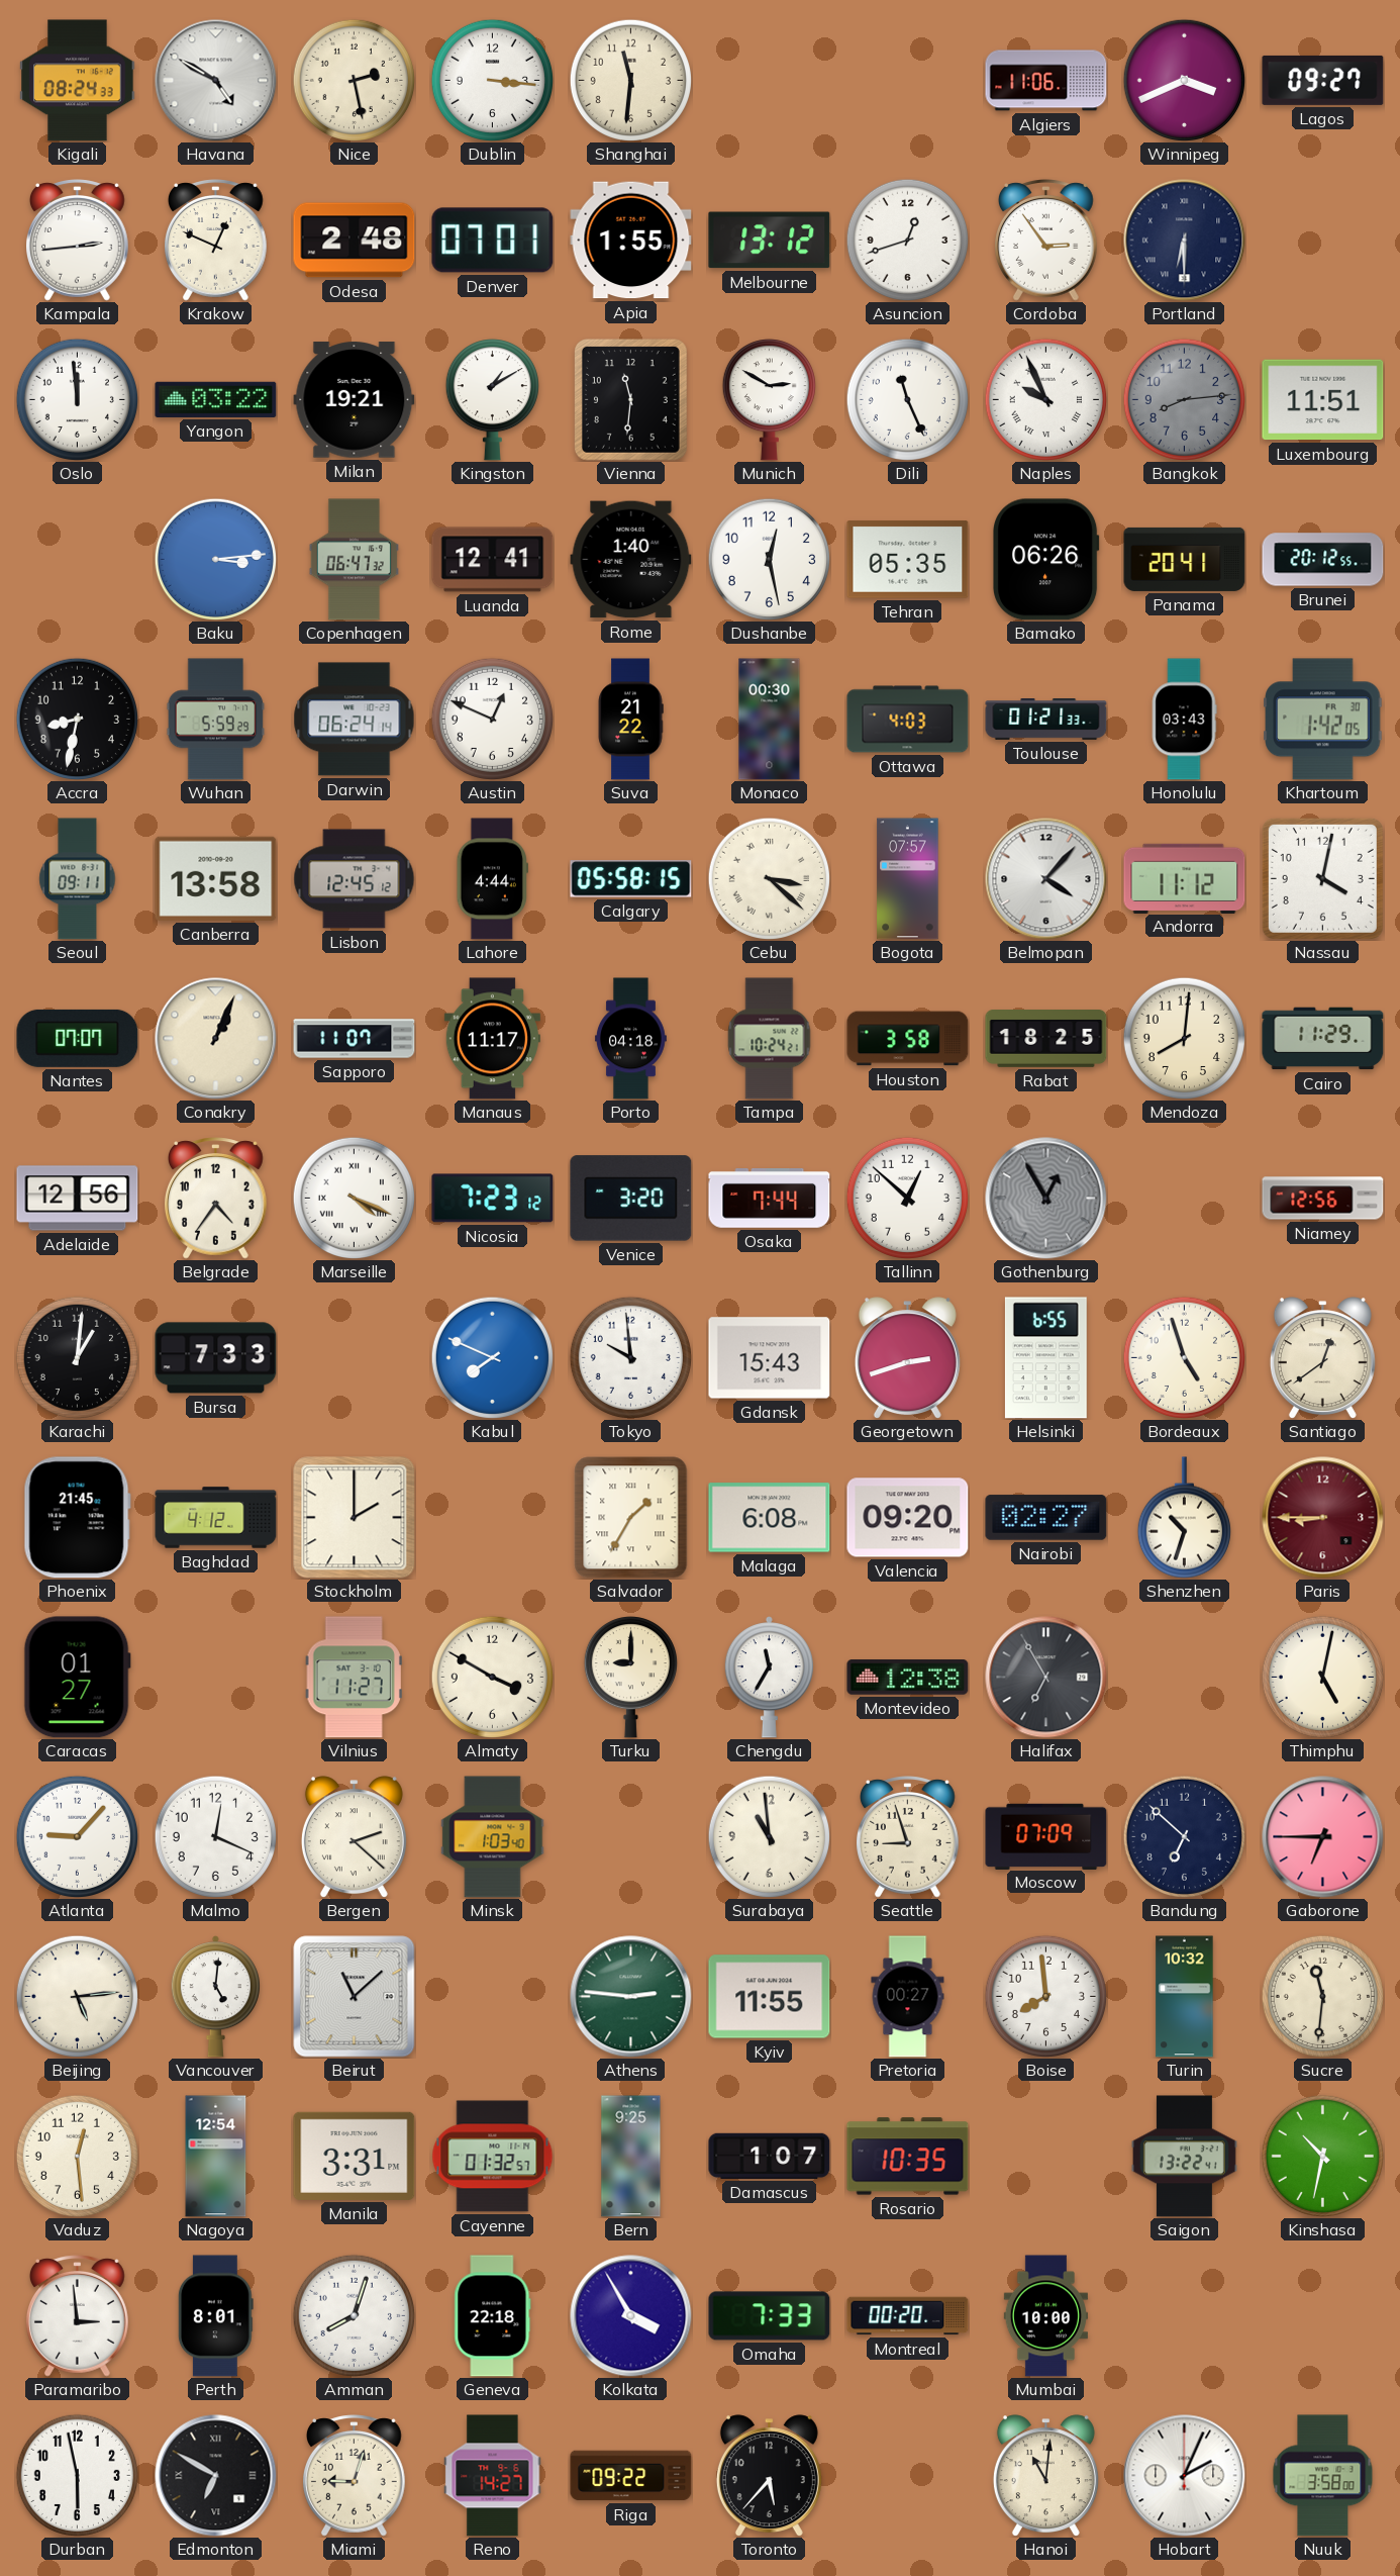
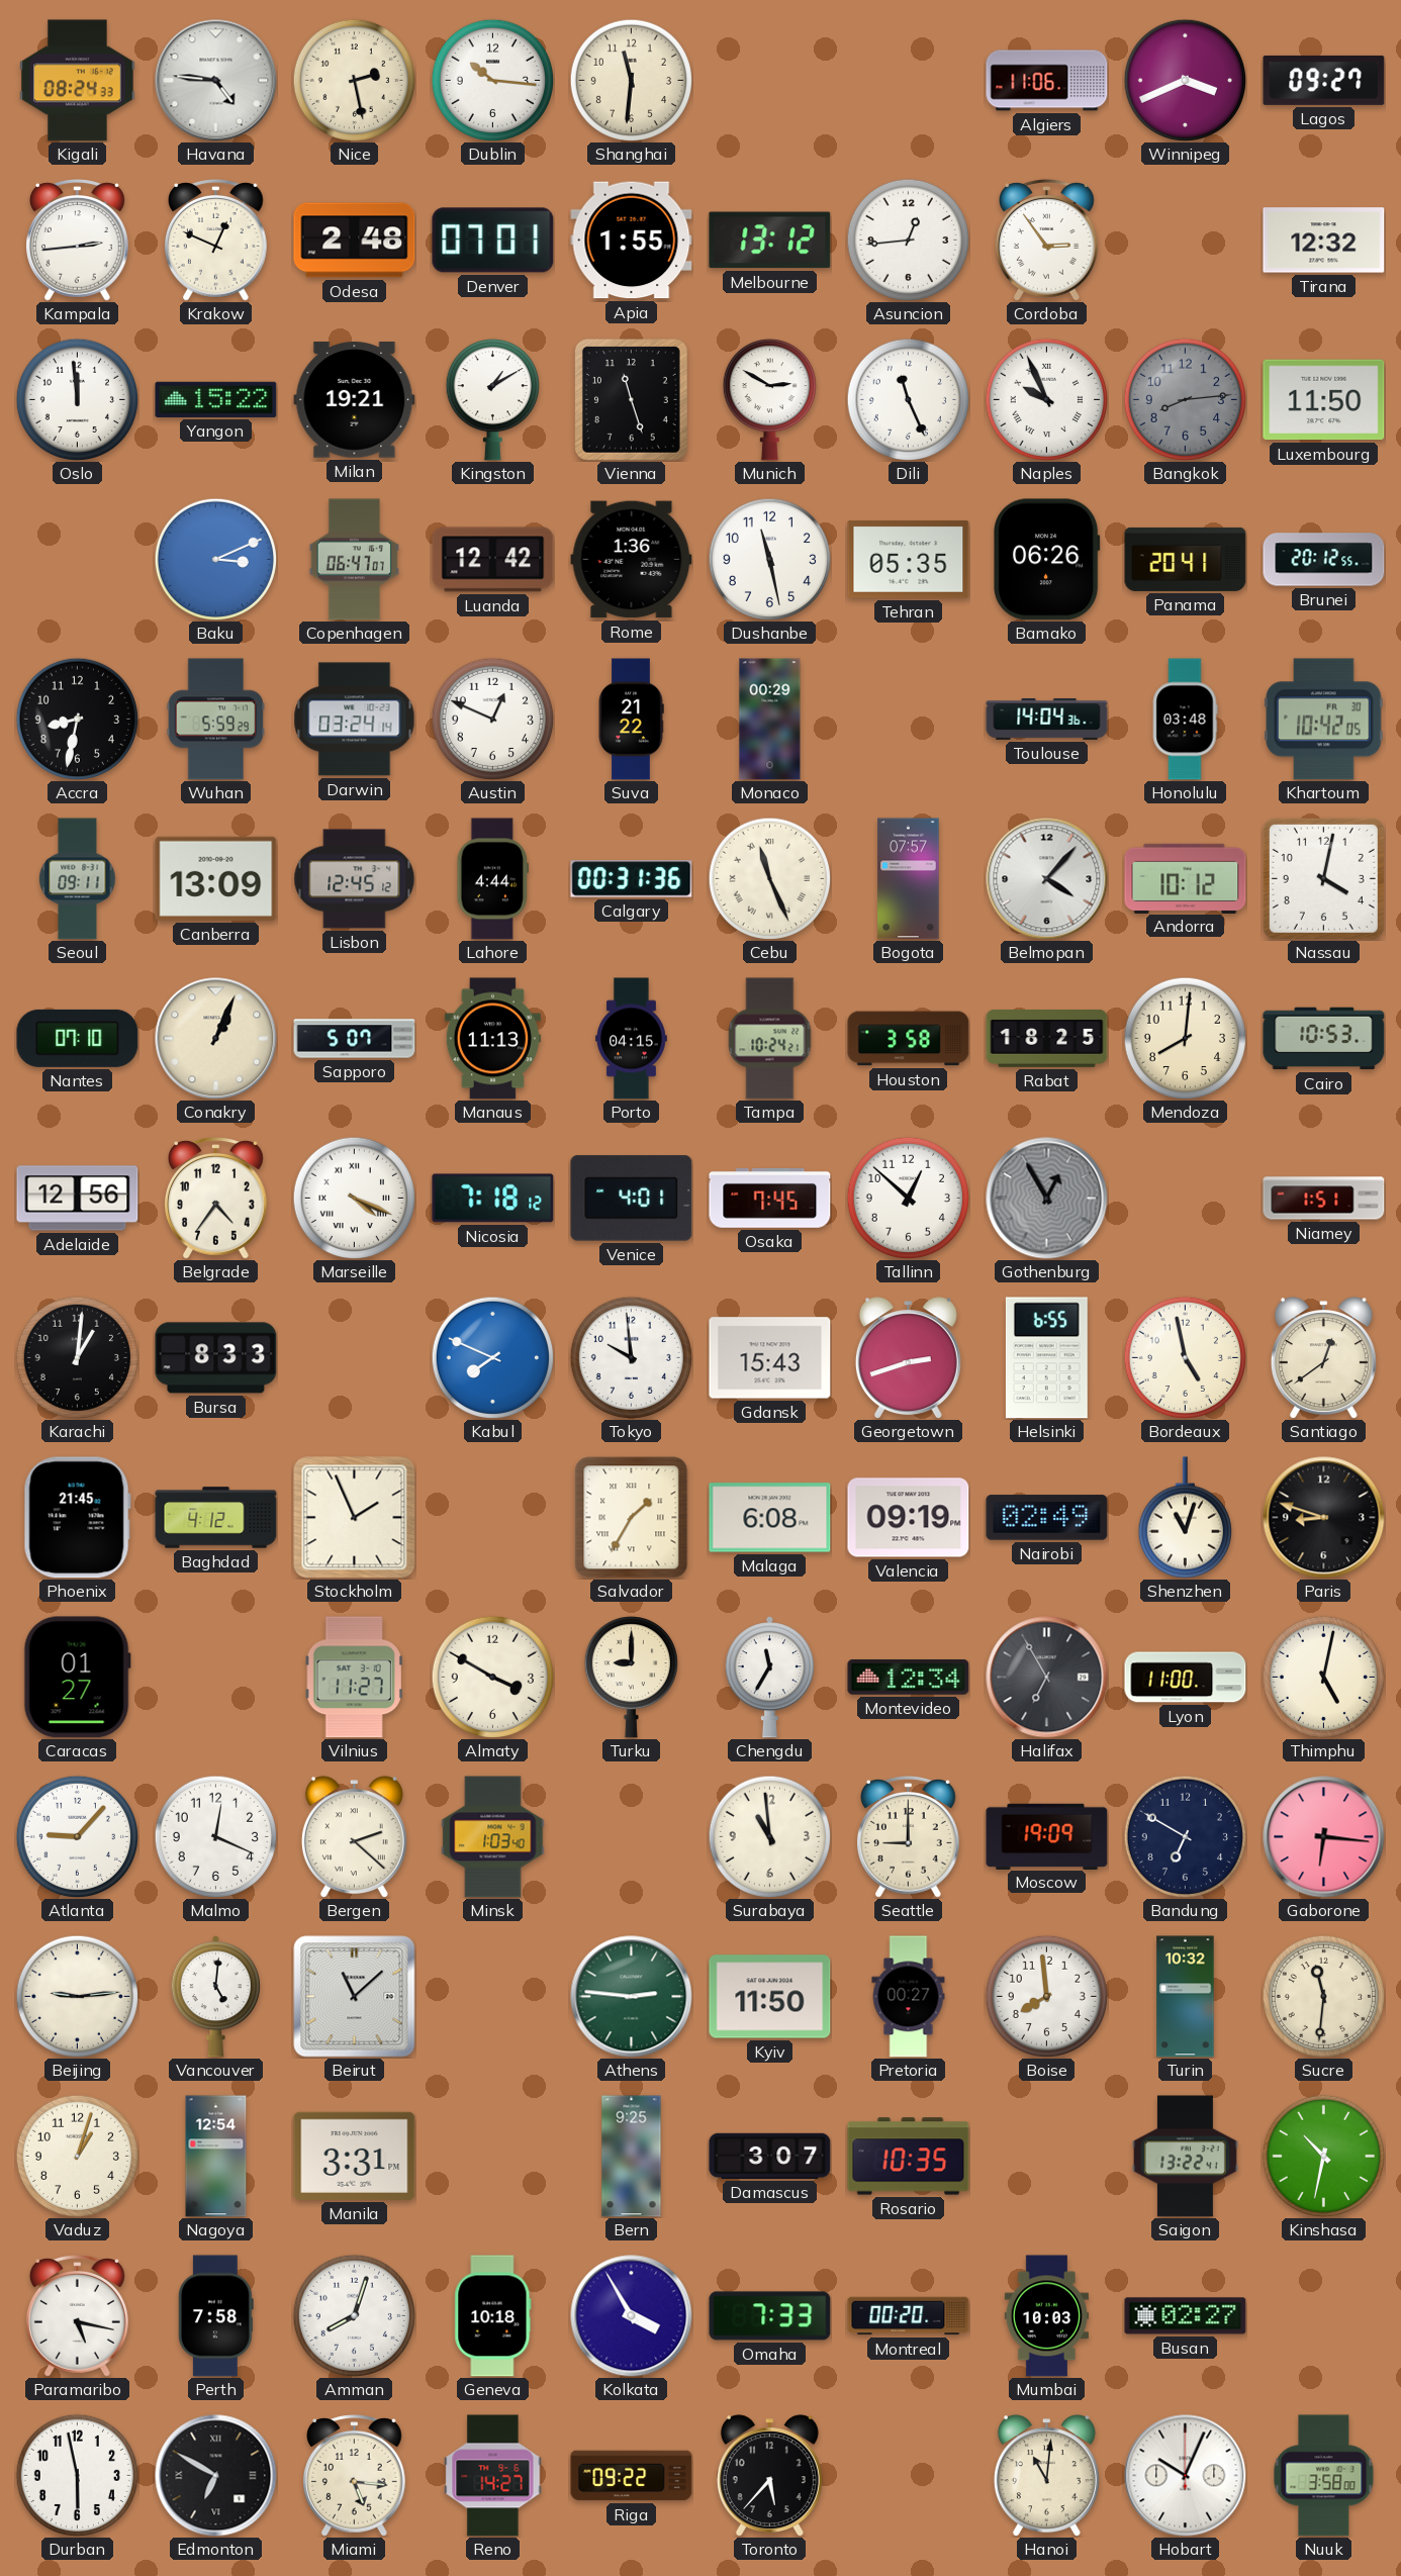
Havana: 4:50 -> 4:46 (216, 81)
Dublin: 3:16 -> 10:16 (492, 80)
Asuncion: 12:42 -> 12:44 (908, 240)
Portland: 6:30 -> none (1185, 241)
Tirana: none -> 12:32 (1324, 241)
Yangon: 03:22 -> 15:22 (216, 399)
Vienna: 11:31 -> 11:27 (631, 399)
Luxembourg: 11:51 -> 11:50 (1324, 400)
Baku: 3:14 -> 3:11 (215, 559)
Copenhagen: 06:47:32 -> 06:47:07 (354, 560)
Luanda: 12:41 -> 12:42 (493, 560)
Rome: 1:40 -> 1:36 (632, 560)
Dushanbe: 12:28 -> 11:28 (769, 559)
Darwin: 06:24 -> 03:24 (355, 720)
Monaco: 00:30 -> 00:29 (770, 720)
Ottawa: 4:03 -> none (908, 720)
Toulouse: 01:21 -> 14:04 (1047, 720)
Honolulu: 03:43 -> 03:48 (1185, 720)
Khartoum: 1:42 -> 10:42 (1324, 720)
Canberra: 13:58 -> 13:09 (216, 878)
Calgary: 05:58 -> 00:31 (632, 879)
Cebu: 3:22 -> 11:26 (769, 878)
Andorra: 11:12 -> 10:12 (1186, 878)
Nantes: 07:07 -> 07:10 (78, 1038)
Sapporo: 11:07 -> 5:07 (355, 1039)
Manaus: 11:17 -> 11:13 (492, 1039)
Porto: 04:18 -> 04:15 (631, 1039)
Cairo: 11:29 -> 10:53 (1324, 1039)
Nicosia: 7:23 -> 7:18 (493, 1199)
Venice: 3:20 -> 4:01 (632, 1199)
Osaka: 7:44 -> 7:45 (770, 1199)
Niamey: 12:56 -> 1:51 (1324, 1199)
Bursa: 7:33 -> 8:33 (216, 1358)
Bordeaux: 4:57 -> 4:58 (1185, 1357)
Stockholm: 2:00 -> 1:56 (355, 1518)
Valencia: 09:20 -> 09:19 (909, 1518)
Nairobi: 02:27 -> 02:49 (1047, 1518)
Shenzhen: 10:33 -> 11:03 (1185, 1518)
Paris: 8:45 -> 8:48 (1324, 1518)
Paris dial: burgundy -> black (1324, 1518)
Montevideo: 12:38 -> 12:34 (909, 1678)
Lyon: none -> 11:00 (1186, 1678)
Seattle: 8:57 -> 9:00 (909, 1837)
Moscow: 07:09 -> 19:09 (1047, 1836)
Bandung: 6:52 -> 6:50 (1185, 1836)
Gaborone: 6:45 -> 6:16 (1324, 1837)
Beijing: 5:14 -> 9:14 (77, 1996)
Kyiv: 11:55 -> 11:50 (770, 1997)
Vaduz: 12:29 -> 1:03 (77, 2156)
Cayenne: 01:32 -> none (493, 2157)
Damascus: 1:07 -> 3:07 (770, 2156)
Paramaribo: 2:59 -> 5:17 (78, 2316)
Perth: 8:01 -> 7:58 (215, 2316)
Geneva: 22:18 -> 10:18 (493, 2316)
Mumbai: 10:00 -> 10:03 (1046, 2316)
Busan: none -> 02:27 (1186, 2316)
Miami: 9:03 -> 5:16 (355, 2476)
Hobart: 2:04 -> 10:04 (1186, 2476)
